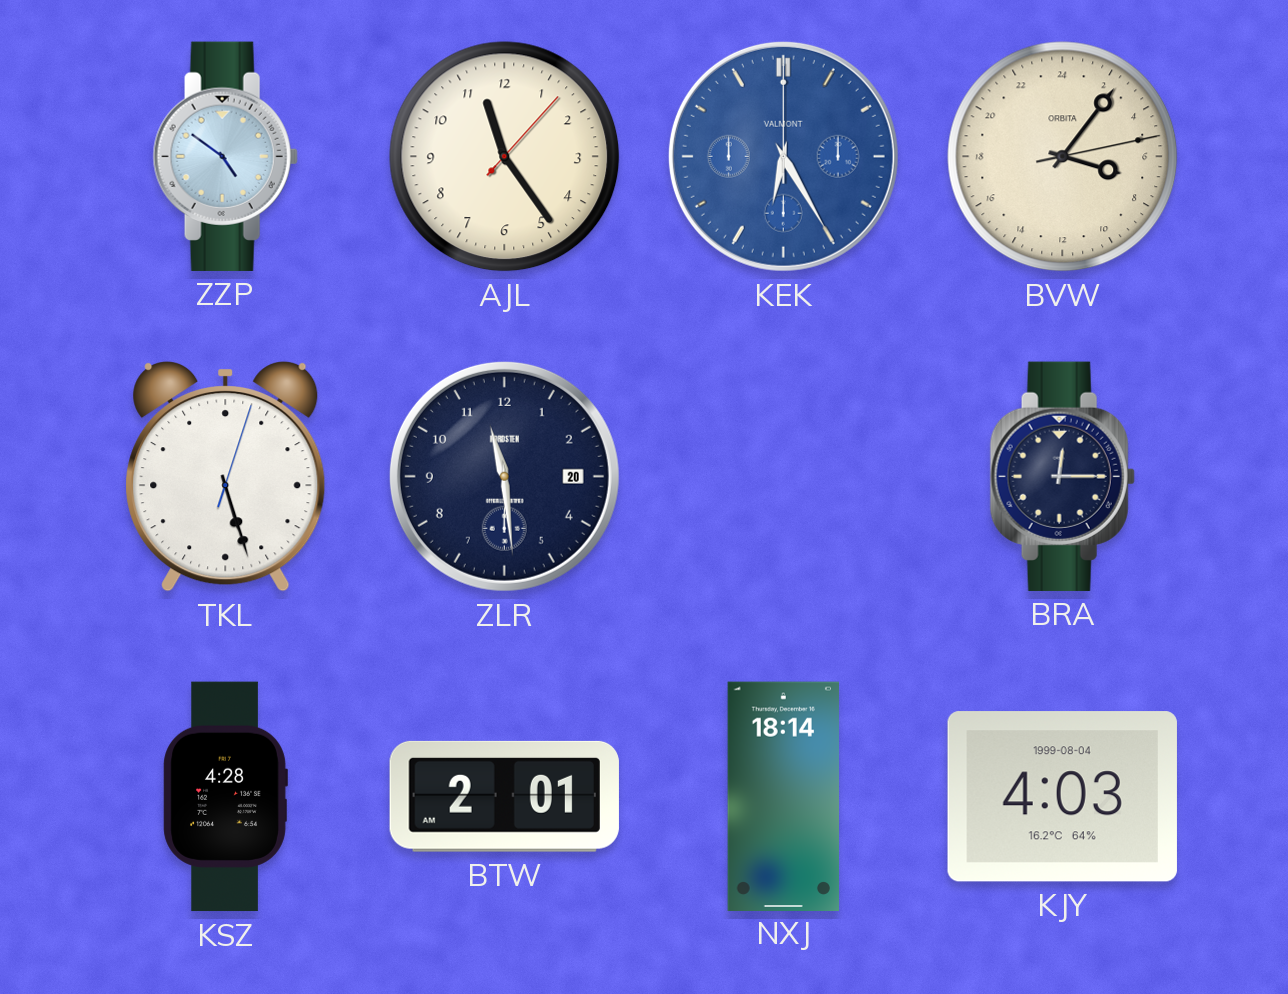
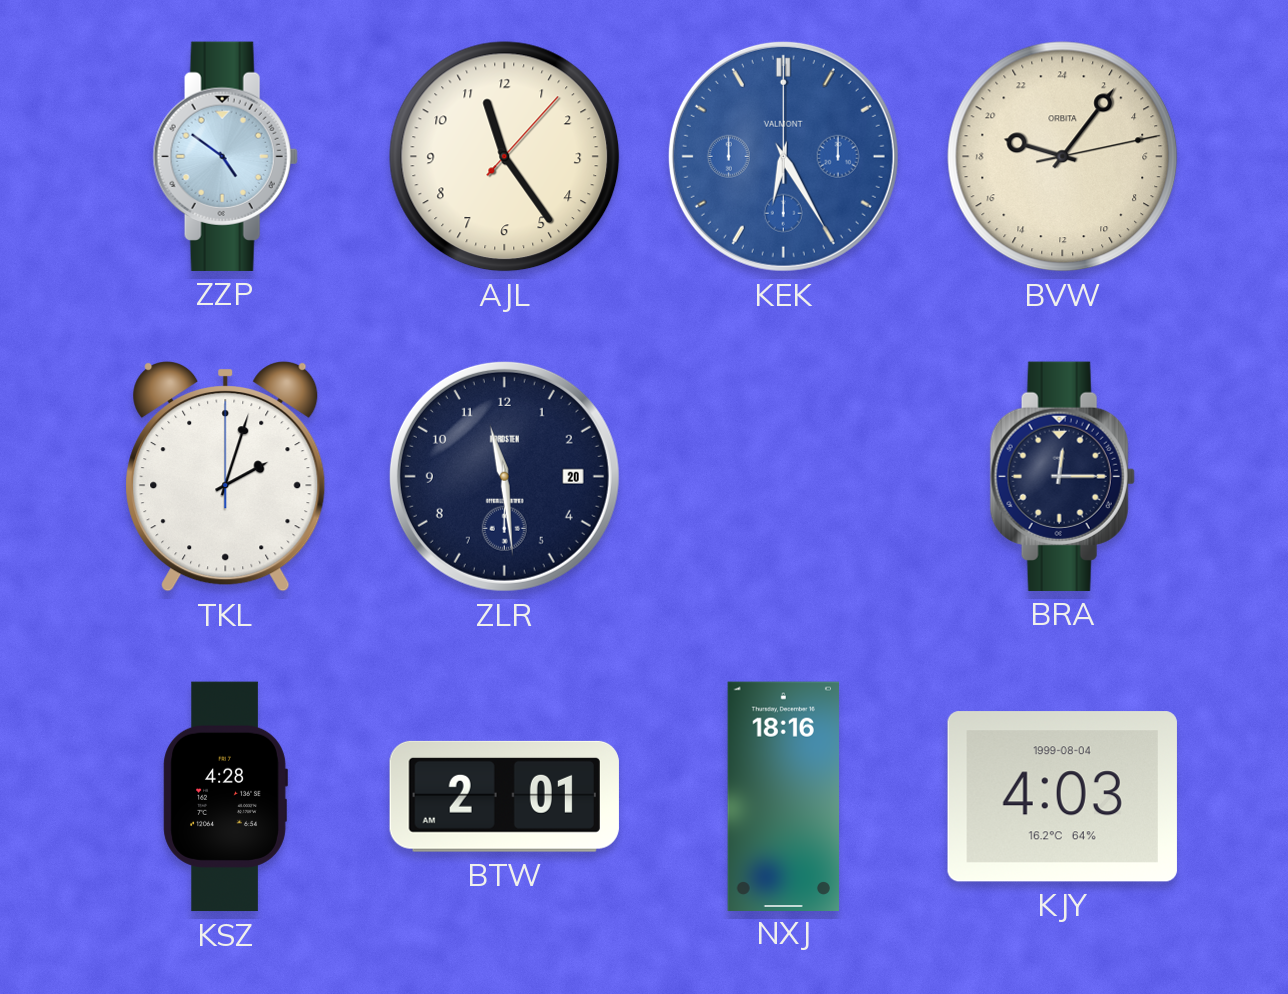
BVW: 7:06 -> 19:06 (1063, 157)
TKL: 5:27 -> 2:03 (226, 476)
NXJ: 18:14 -> 18:16 (783, 796)
